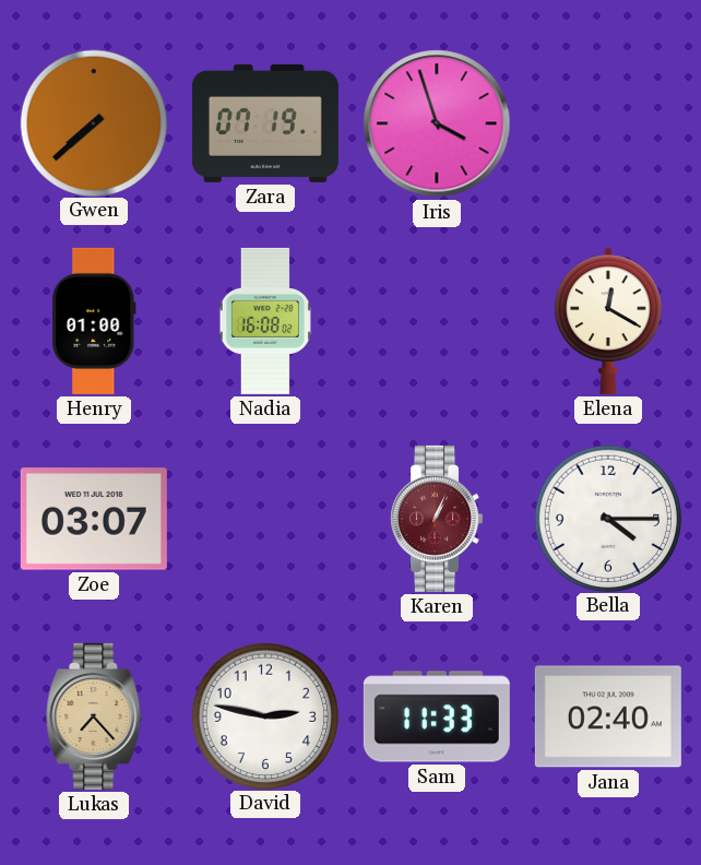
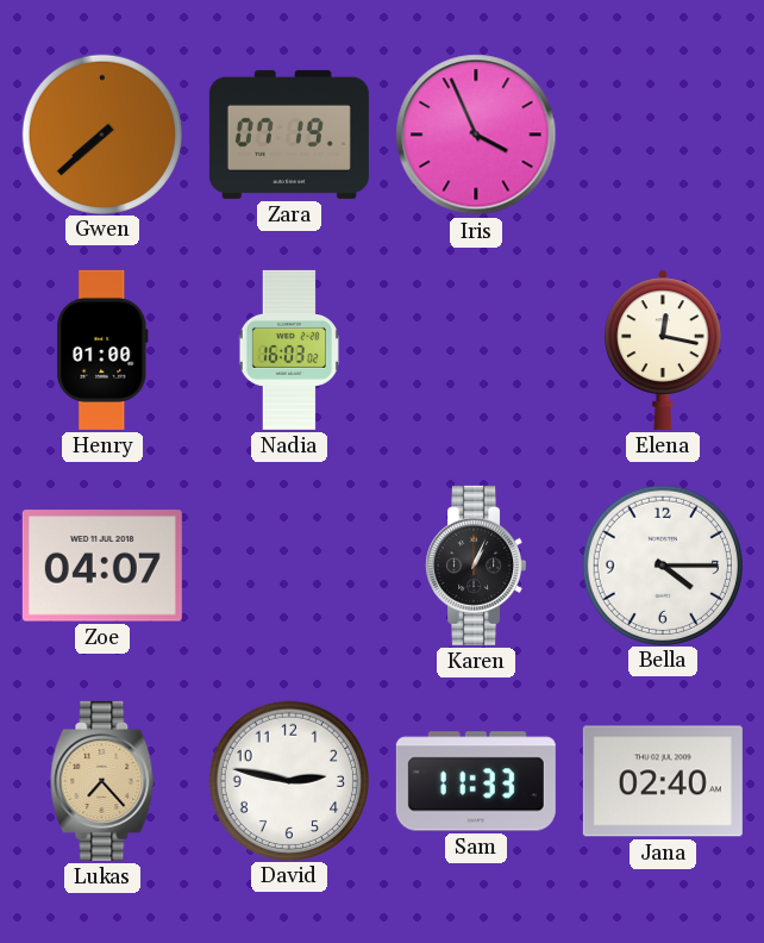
Iris: 3:57 -> 3:56 (476, 135)
Nadia: 16:08 -> 16:03 (289, 350)
Elena: 12:20 -> 12:17 (663, 350)
Zoe: 03:07 -> 04:07 (102, 566)
Karen dial: burgundy -> black (476, 566)
